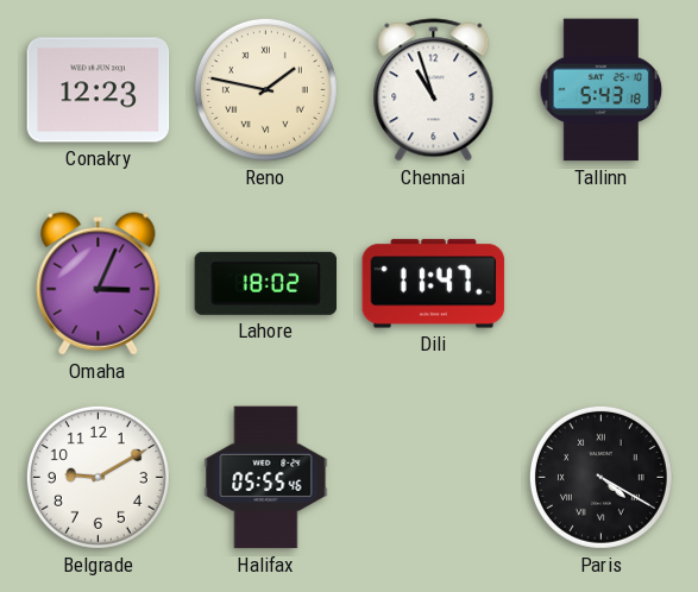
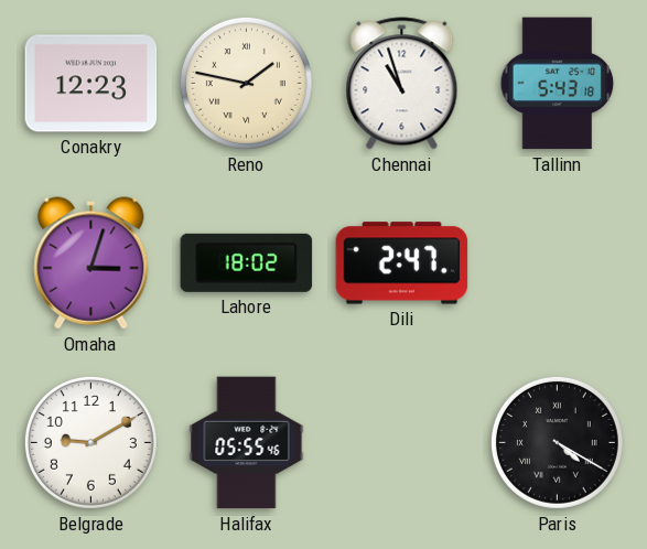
Omaha: 3:04 -> 3:03 (91, 263)
Dili: 11:47 -> 2:47 (402, 263)
